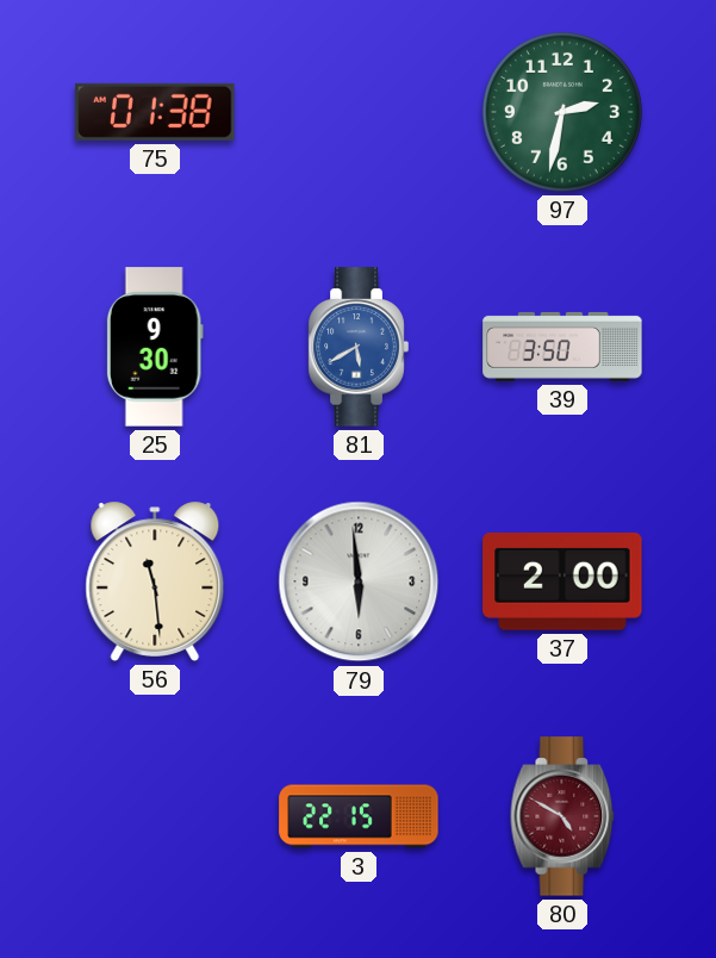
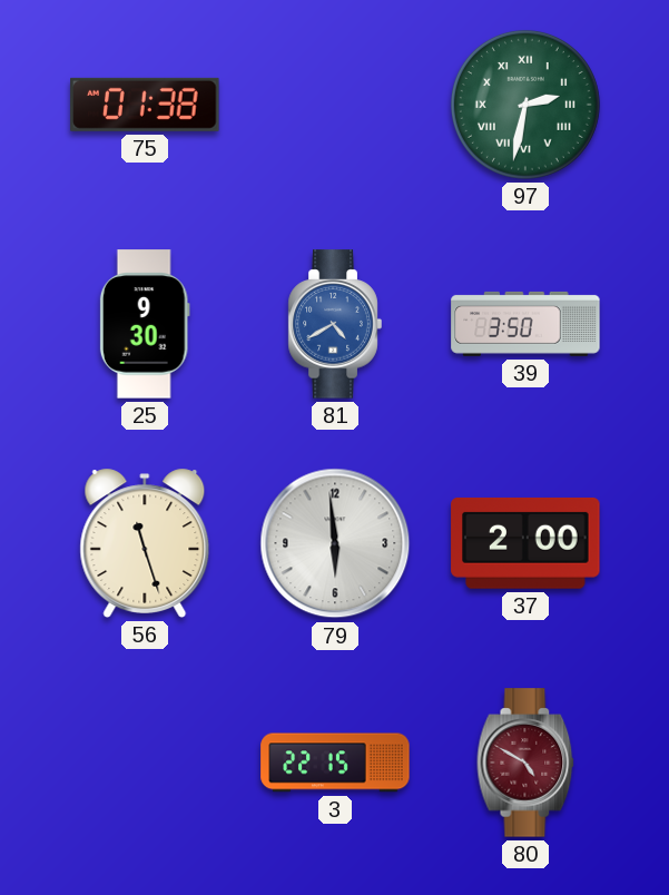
97 numerals: Arabic -> Roman (525, 105)
81: 5:40 -> 4:40 (335, 324)
56: 11:29 -> 11:27 (145, 543)
